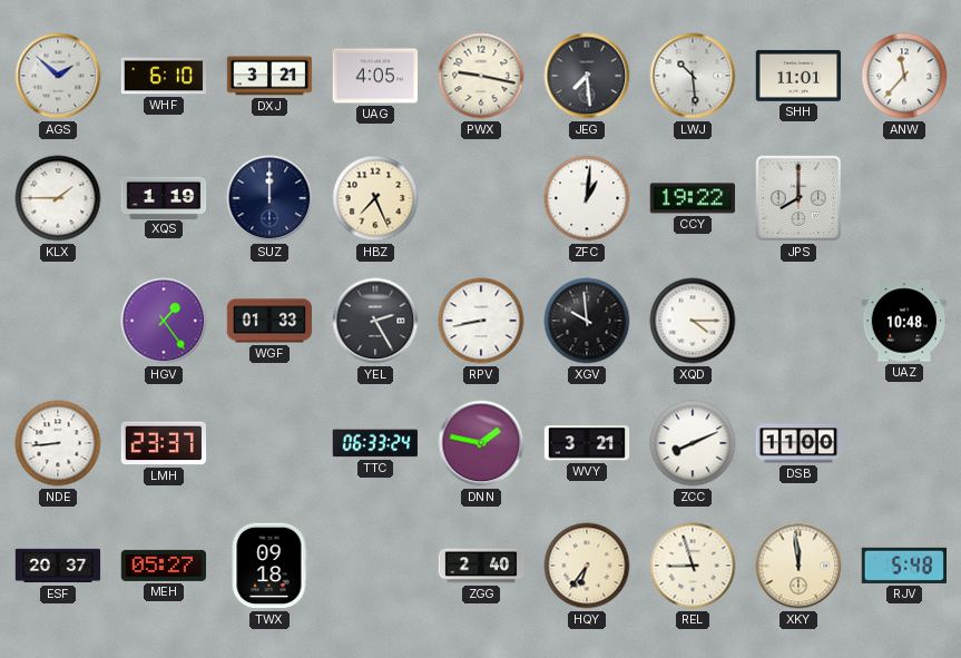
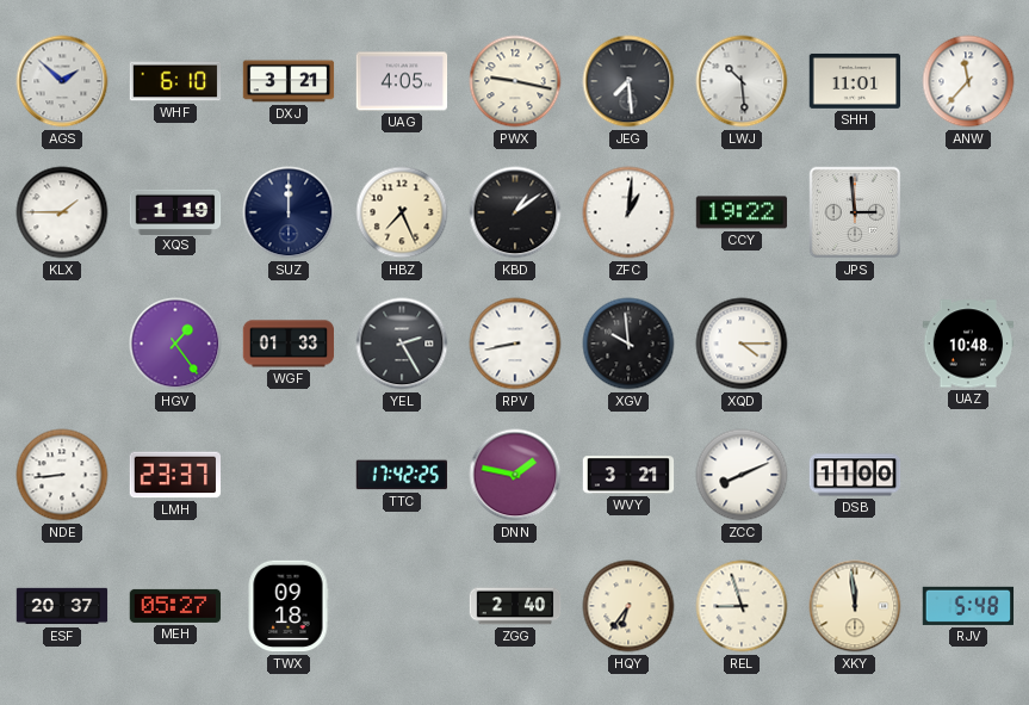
KBD: none -> 1:09 (515, 212)
JPS: 8:00 -> 2:59 (855, 212)
TTC: 06:33 -> 17:42 (401, 475)
